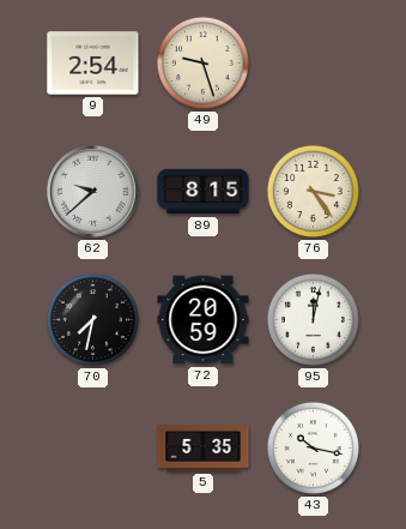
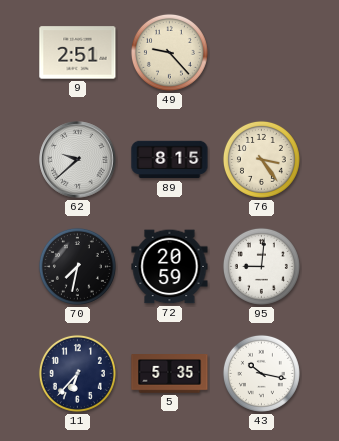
9: 2:54 -> 2:51 (78, 53)
49: 9:27 -> 9:23 (169, 52)
95: 12:02 -> 9:01 (261, 266)
11: none -> 6:37 (77, 373)
